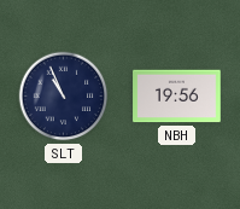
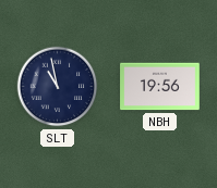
SLT: 10:56 -> 10:58 (58, 87)
